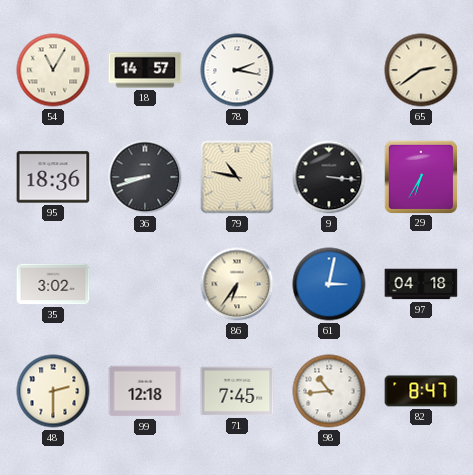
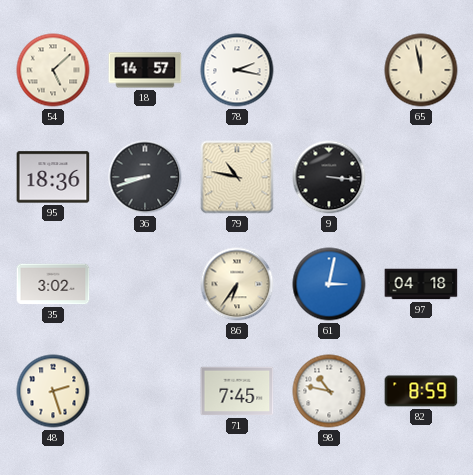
54: 11:05 -> 5:08 (53, 70)
65: 2:39 -> 11:58 (421, 70)
29: 6:35 -> none (420, 176)
48: 2:30 -> 2:27 (53, 391)
99: 12:18 -> none (145, 391)
98: 10:44 -> 10:47 (329, 391)
82: 8:47 -> 8:59 (421, 391)
